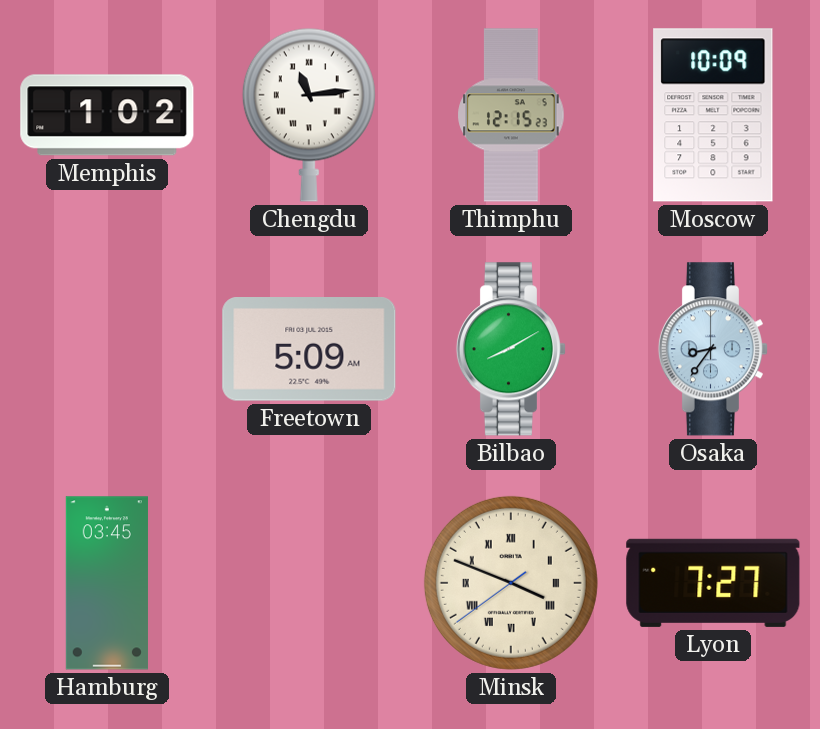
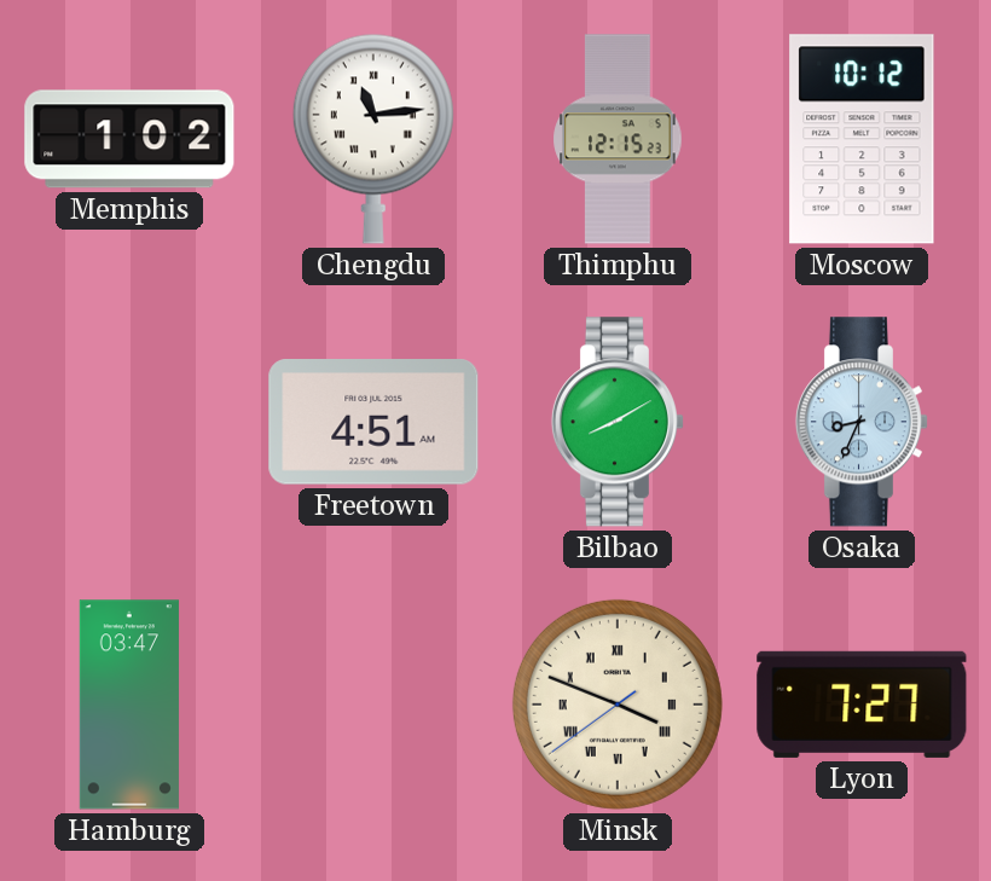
Moscow: 10:09 -> 10:12 (862, 139)
Freetown: 5:09 -> 4:51 (373, 422)
Osaka: 8:36 -> 8:34 (860, 422)
Hamburg: 03:45 -> 03:47 (129, 705)
